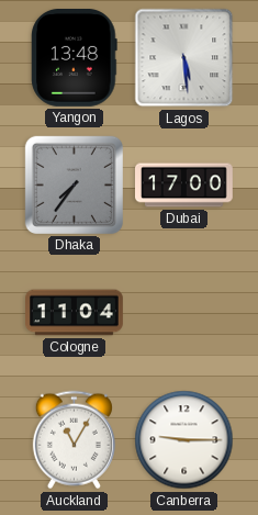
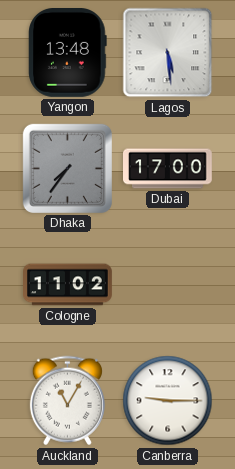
Cologne: 11:04 -> 11:02 (68, 285)
